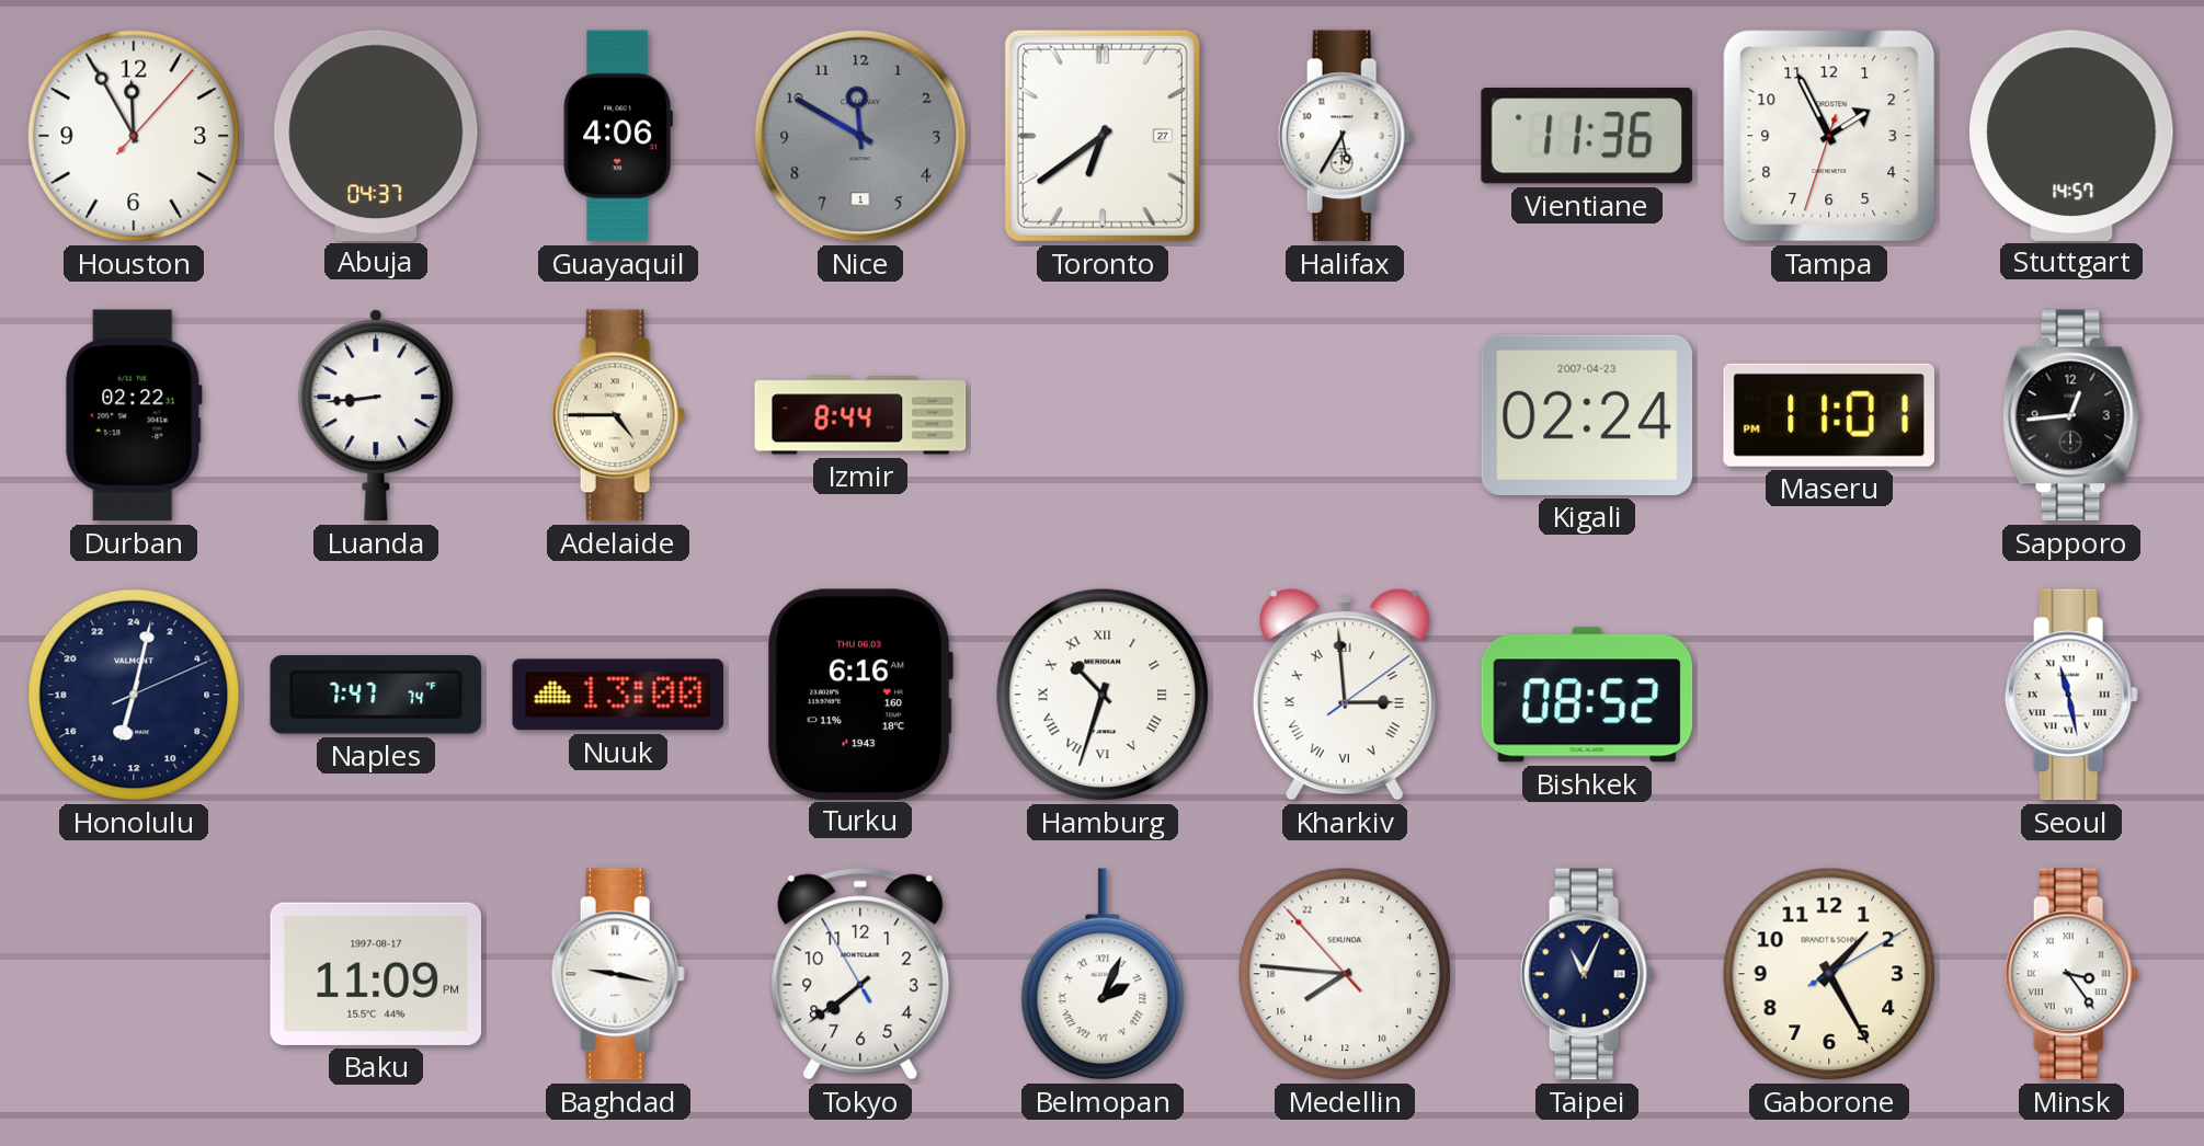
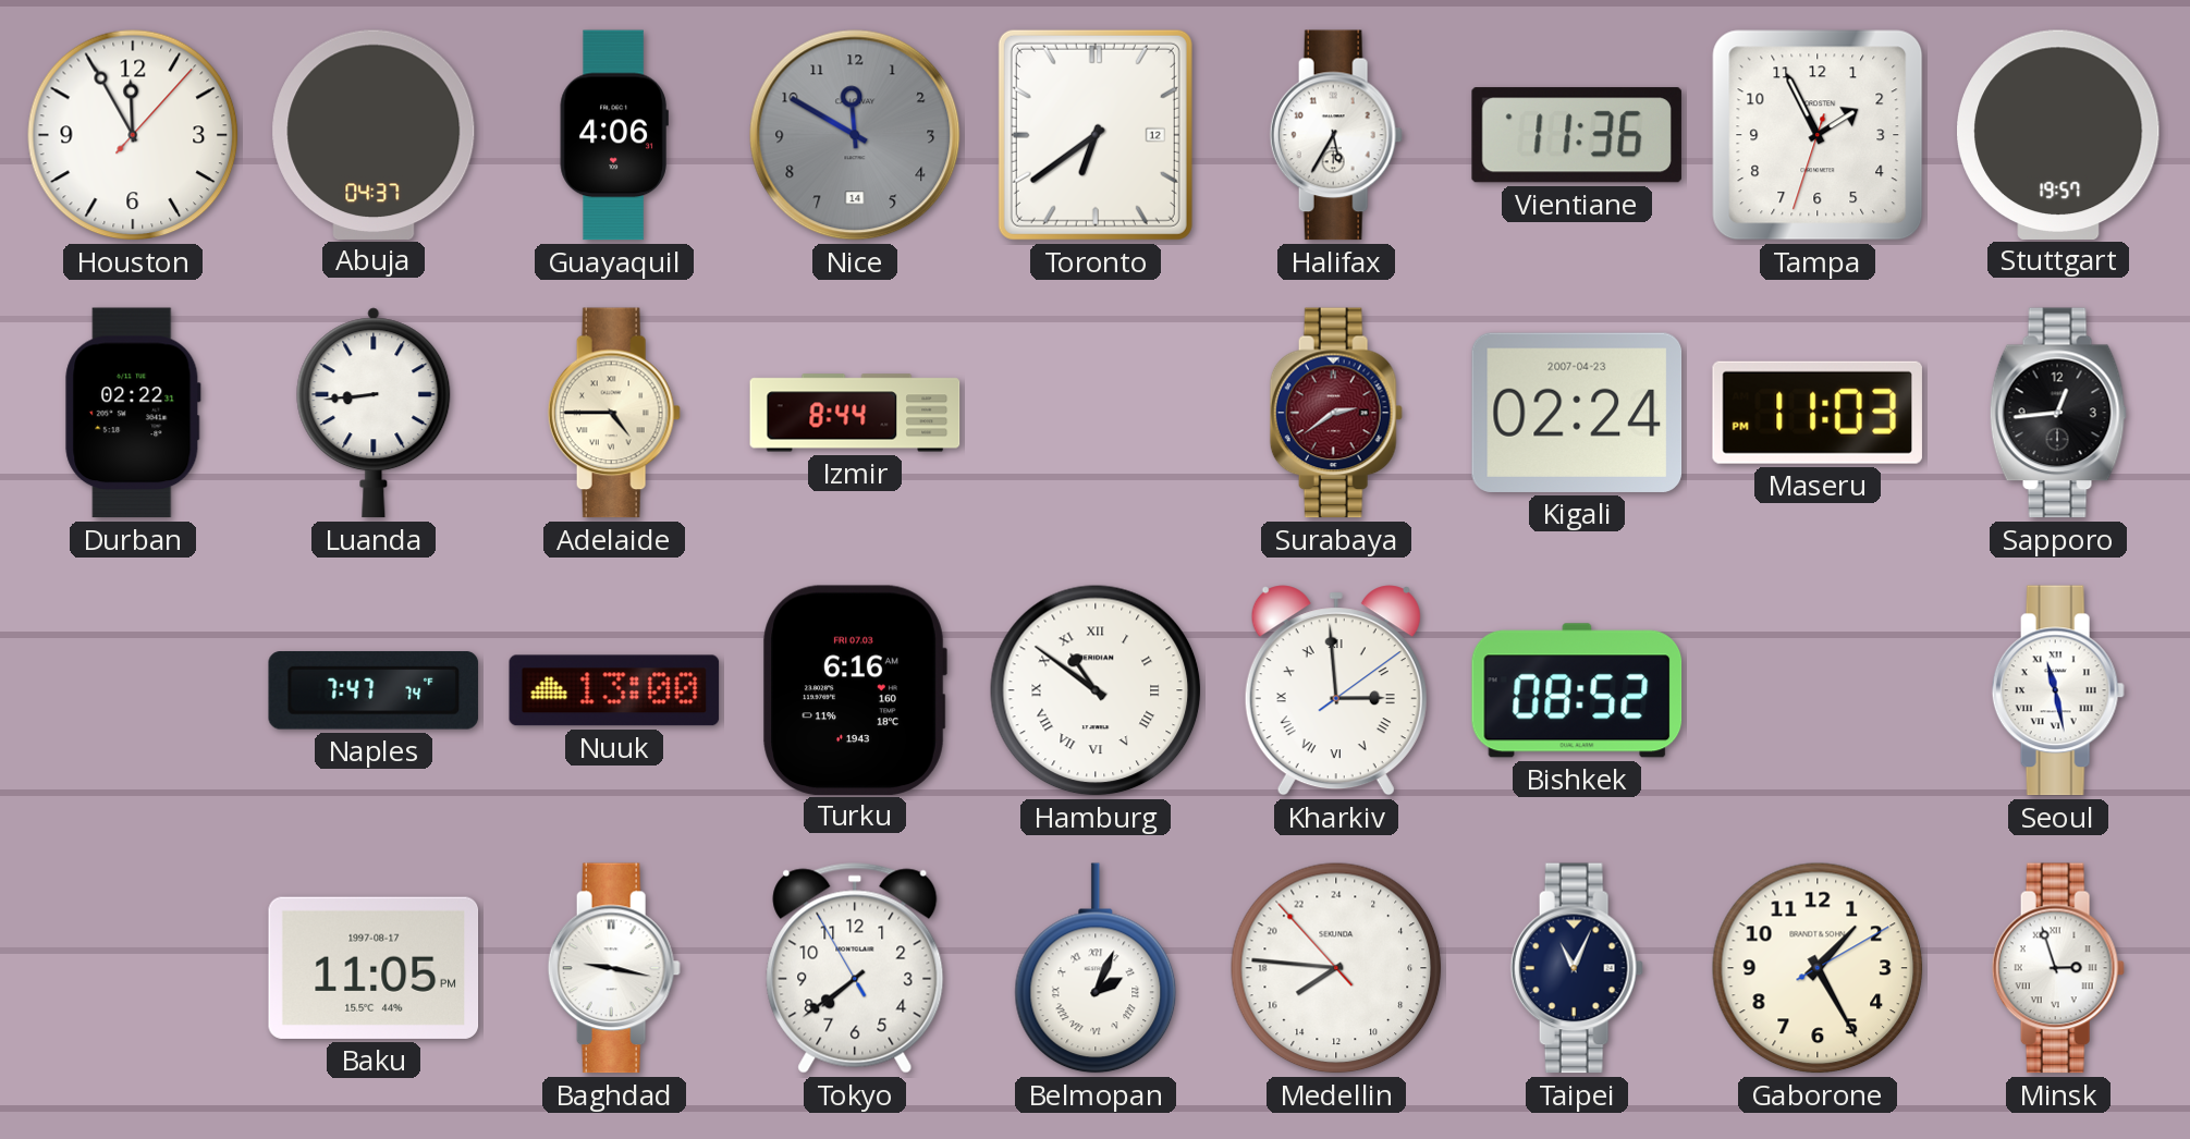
Nice date: 1 -> 14 (855, 135)
Toronto date: 27 -> 12 (1096, 135)
Stuttgart: 14:57 -> 19:57 (2059, 134)
Surabaya: none -> 2:39 (1336, 413)
Maseru: 11:01 -> 11:03 (1818, 413)
Honolulu: 13:02 -> none (134, 695)
Turku date: THU 06.03 -> FRI 07.03 (855, 689)
Hamburg: 10:33 -> 10:51 (1096, 690)
Baku: 11:09 -> 11:05 (374, 968)
Minsk: 3:24 -> 2:57 (2058, 968)
